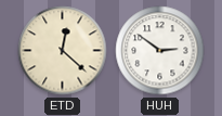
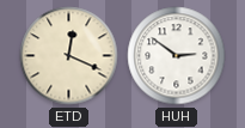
ETD: 12:22 -> 12:19 (69, 56)
